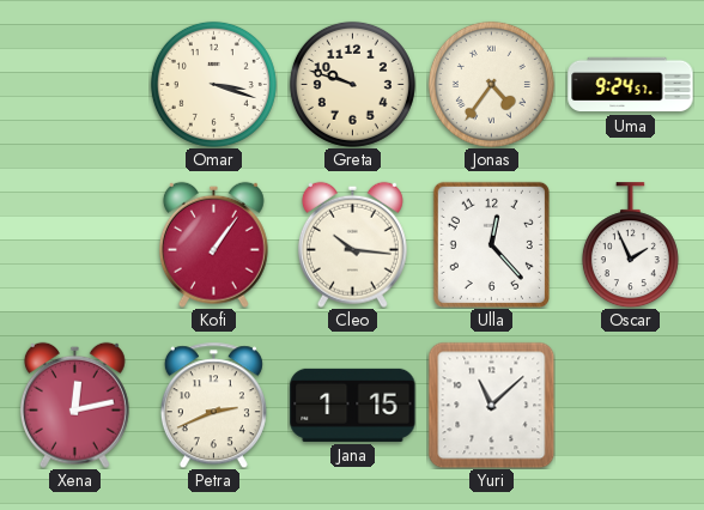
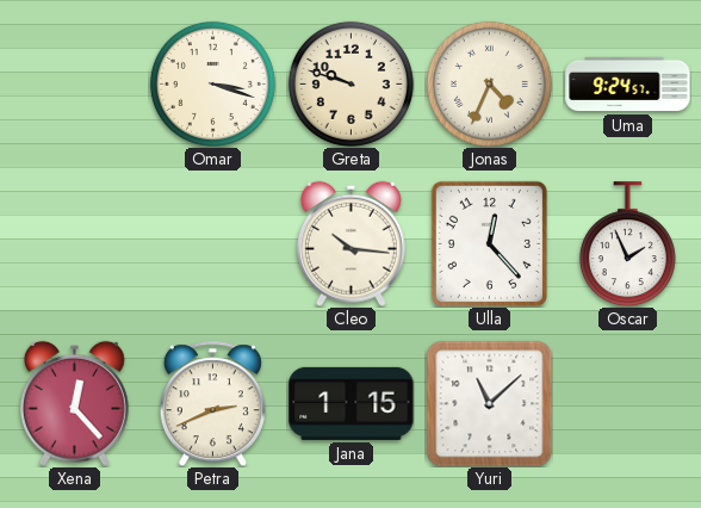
Jonas: 4:36 -> 4:34 (489, 83)
Kofi: 1:06 -> none (213, 244)
Xena: 12:13 -> 12:23 (74, 403)
